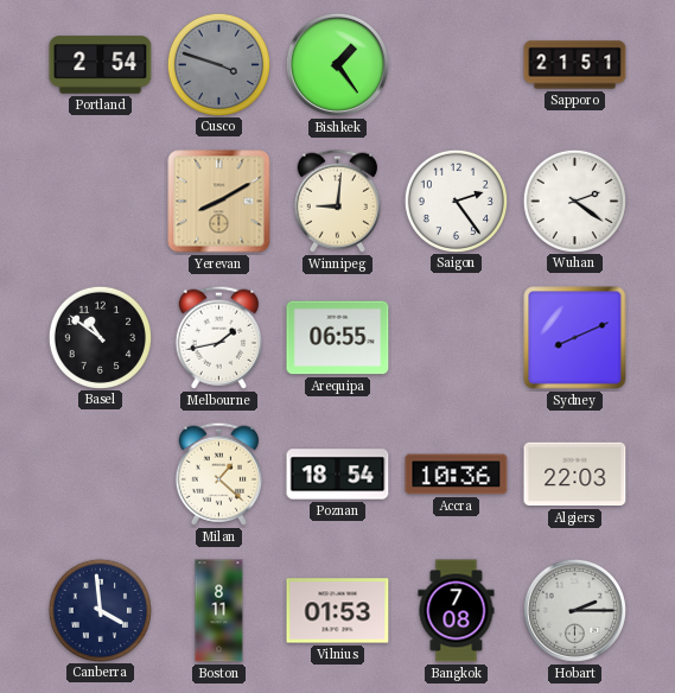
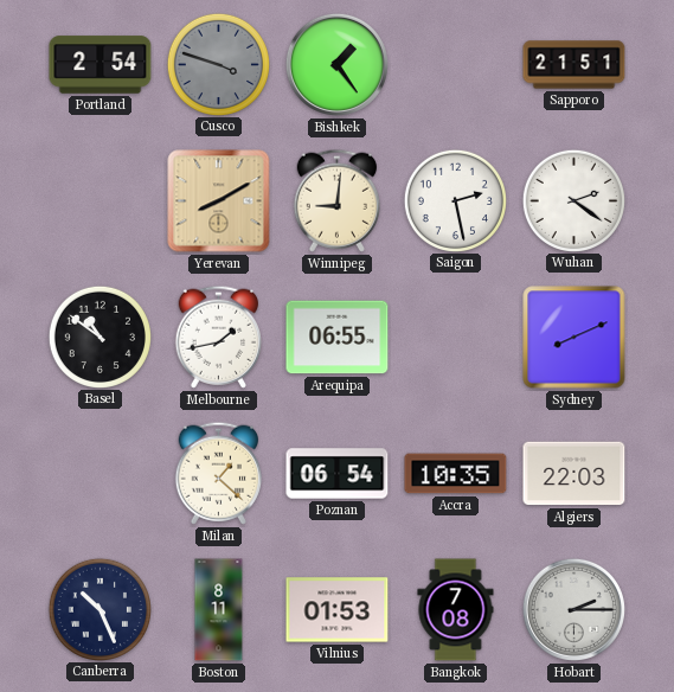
Saigon: 2:24 -> 2:28 (455, 200)
Poznan: 18:54 -> 06:54 (338, 474)
Accra: 10:36 -> 10:35 (456, 474)
Canberra: 3:59 -> 10:26 (100, 609)
